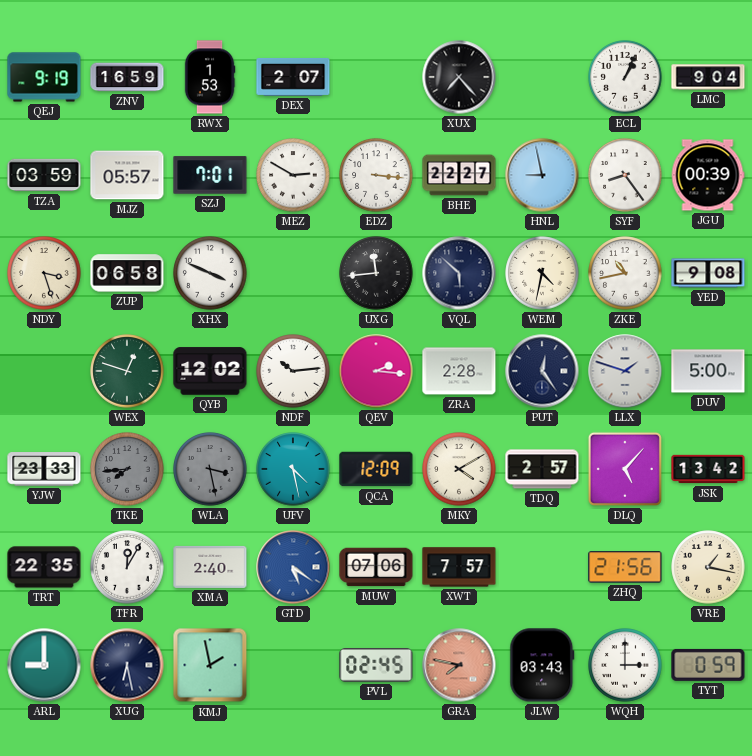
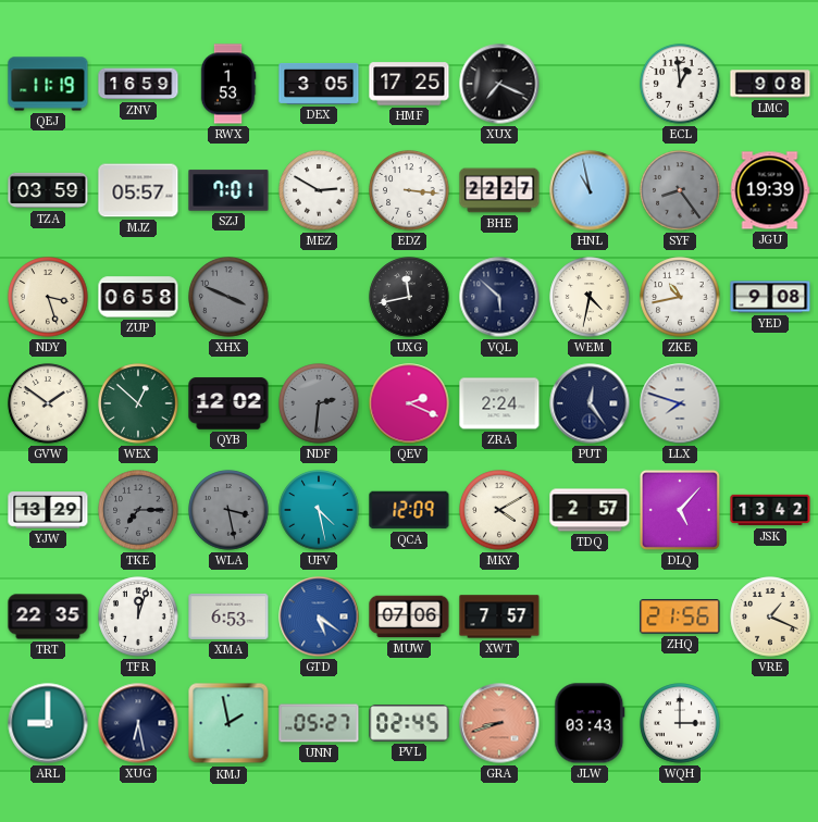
QEJ: 9:19 -> 11:19 (48, 84)
DEX: 2:07 -> 3:05 (319, 84)
HMF: none -> 17:25 (409, 84)
XUX: 7:23 -> 7:19 (499, 84)
ECL: 1:04 -> 12:59 (680, 84)
LMC: 9:04 -> 9:08 (770, 84)
HNL: 8:58 -> 10:58 (590, 190)
SYF dial: white -> grey (680, 190)
JGU: 00:39 -> 19:39 (770, 190)
XHX dial: white -> grey (228, 297)
UXG: 11:44 -> 11:43 (409, 297)
GVW: none -> 1:51 (48, 403)
WEX: 12:48 -> 12:52 (138, 403)
NDF: 10:14 -> 2:31 (319, 403)
NDF dial: white -> grey (319, 403)
QEV: 2:16 -> 2:19 (409, 403)
ZRA: 2:28 -> 2:24 (499, 403)
LLX: 1:48 -> 7:48 (680, 403)
DUV: 5:00 -> none (708, 371)
YJW: 23:33 -> 13:29 (48, 510)
TKE: 7:44 -> 7:15 (138, 510)
TFR: 12:05 -> 12:03 (138, 616)
XMA: 2:40 -> 6:53 (228, 616)
VRE: 1:17 -> 1:19 (770, 616)
UNN: none -> 05:27 (319, 723)
GRA: 7:47 -> 8:42 (499, 723)
TYT: 0:59 -> none (708, 665)
